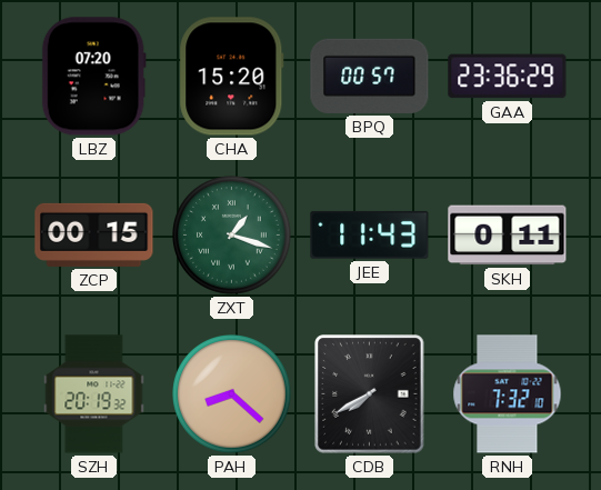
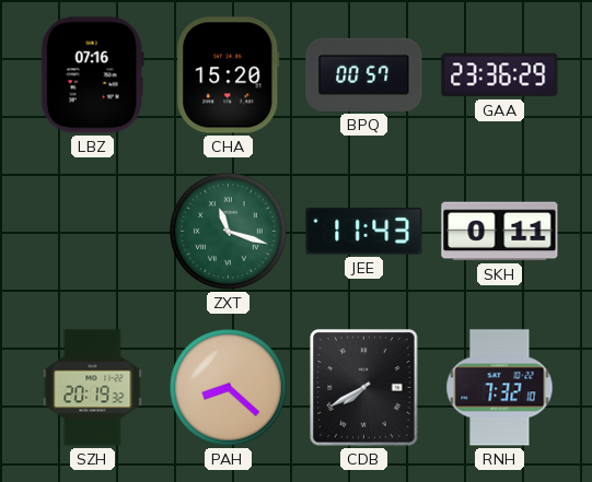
LBZ: 07:20 -> 07:16 (92, 75)
ZCP: 00:15 -> none (94, 234)
ZXT: 1:18 -> 11:18 (229, 232)
